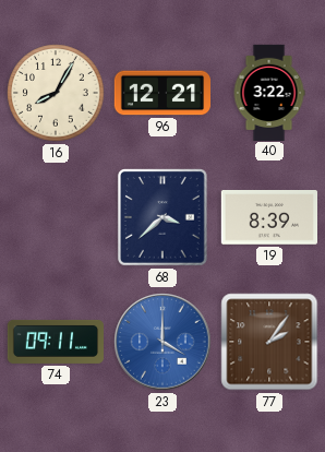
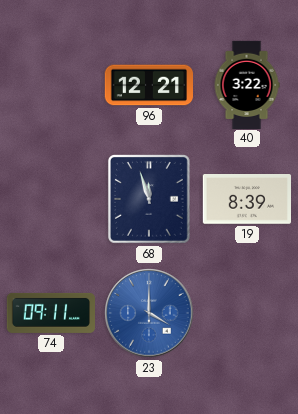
16: 8:05 -> none (56, 93)
68: 3:38 -> 11:57 (149, 200)
77: 2:06 -> none (269, 342)
